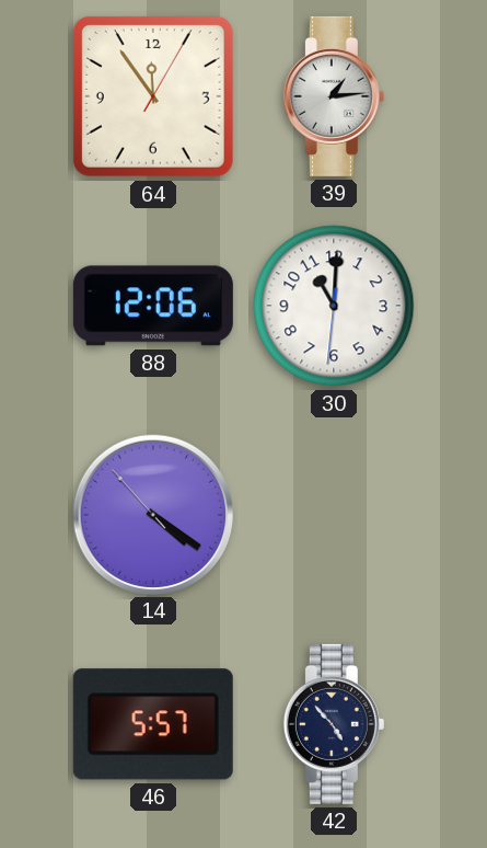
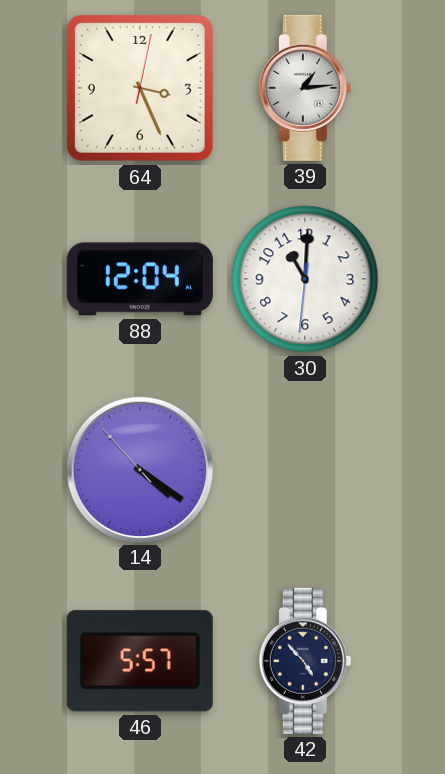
64: 11:54 -> 3:26 (140, 88)
88: 12:06 -> 12:04 (140, 279)
